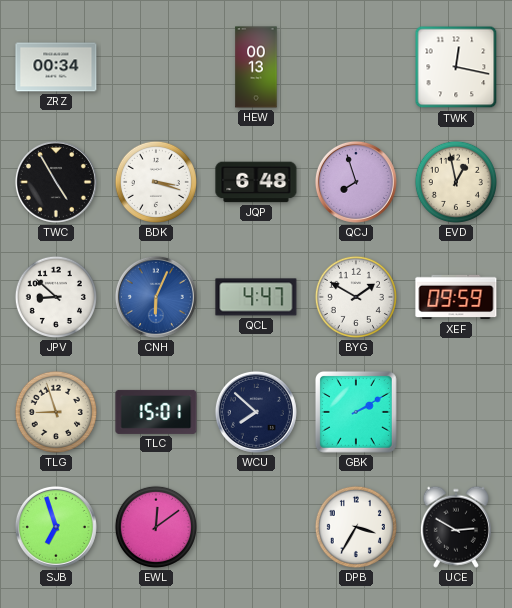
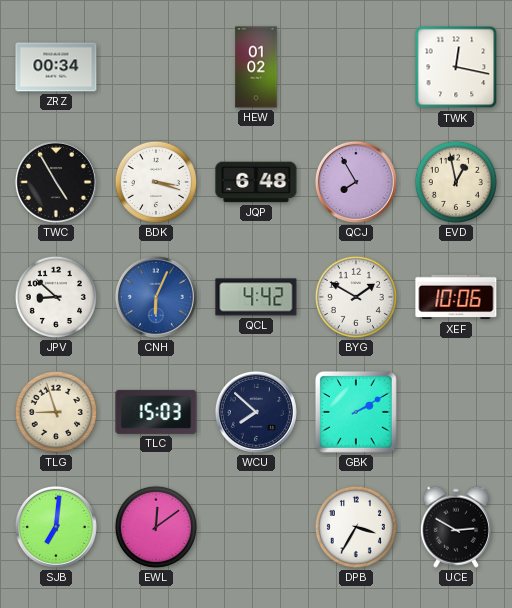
HEW: 00:13 -> 01:02 (256, 67)
QCJ: 7:57 -> 7:55 (356, 182)
QCL: 4:47 -> 4:42 (256, 297)
XEF: 09:59 -> 10:06 (456, 297)
TLC: 15:01 -> 15:03 (156, 412)
SJB: 6:57 -> 7:01 (56, 527)
